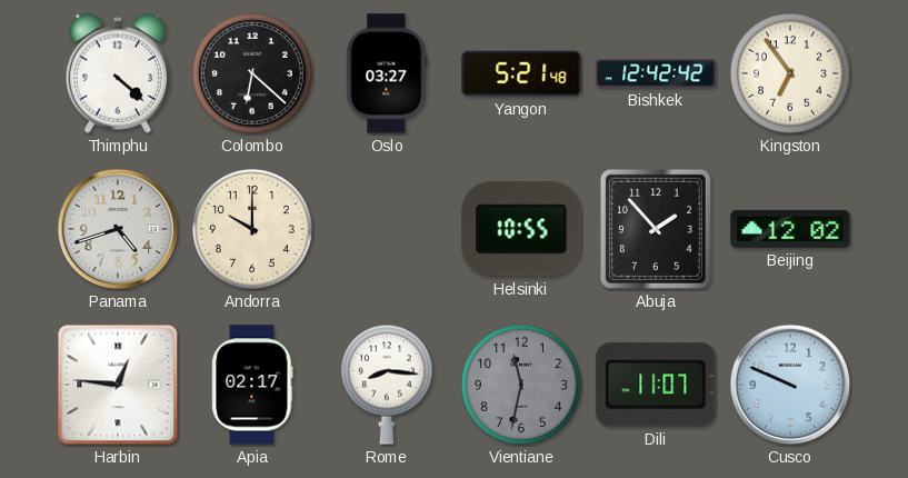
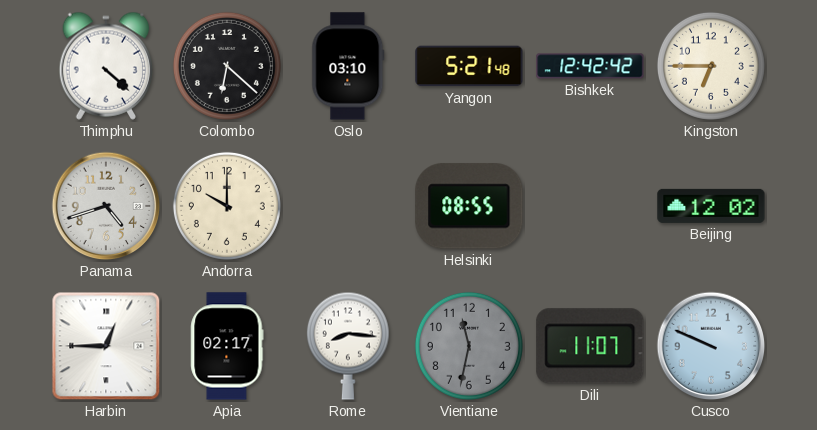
Oslo: 03:27 -> 03:10 (348, 66)
Kingston: 6:54 -> 6:45 (711, 66)
Helsinki: 10:55 -> 08:55 (469, 206)
Abuja: 1:53 -> none (656, 229)
Harbin: 12:46 -> 12:45 (106, 346)
